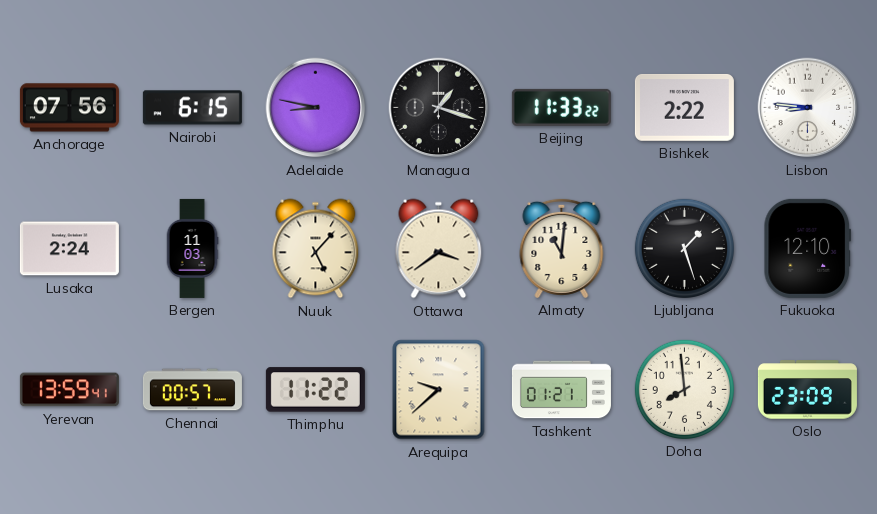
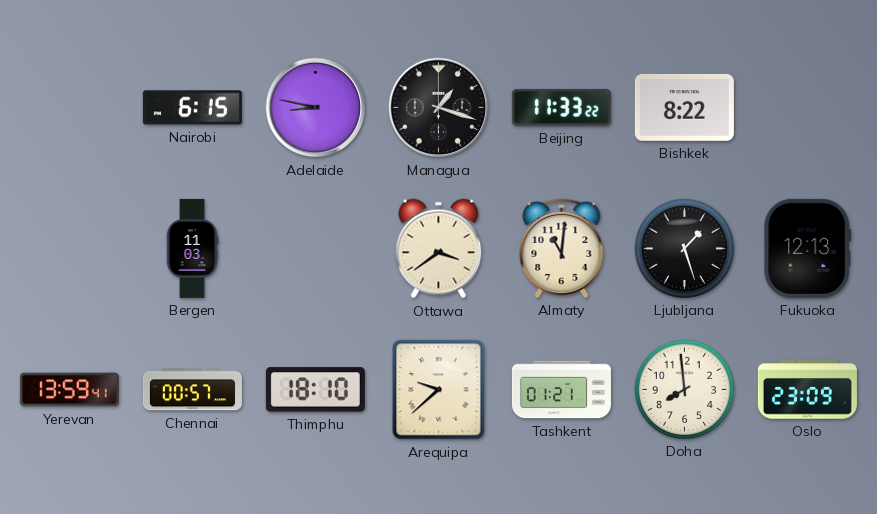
Anchorage: 07:56 -> none (69, 108)
Bishkek: 2:22 -> 8:22 (684, 107)
Lisbon: 8:46 -> none (808, 108)
Lusaka: 2:24 -> none (69, 249)
Nuuk: 5:07 -> none (316, 249)
Fukuoka: 12:10 -> 12:13 (808, 248)
Thimphu: 11:22 -> 18:10 (315, 390)
